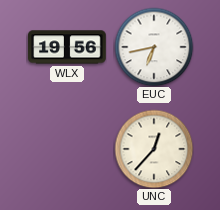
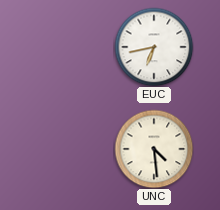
WLX: 19:56 -> none (67, 47)
UNC: 12:37 -> 4:29 (154, 149)
